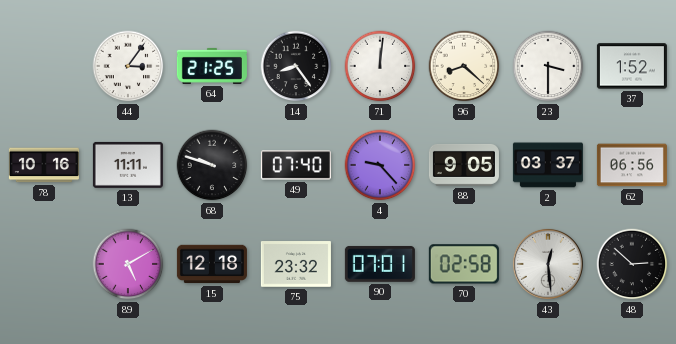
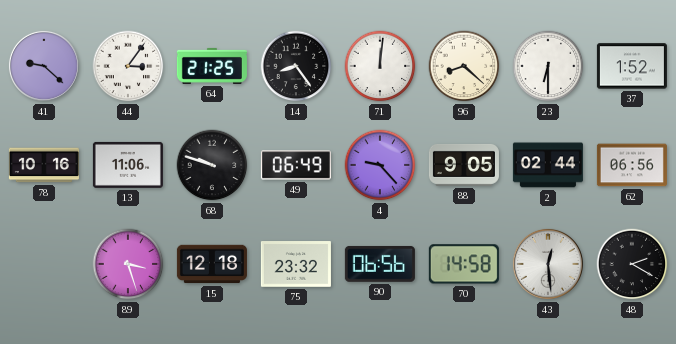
41: none -> 9:22 (44, 66)
23: 3:30 -> 6:30 (548, 66)
13: 11:11 -> 11:06 (128, 165)
49: 07:40 -> 06:49 (296, 165)
2: 03:37 -> 02:44 (548, 165)
89: 5:10 -> 3:27 (128, 264)
90: 07:01 -> 06:56 (380, 264)
70: 02:58 -> 14:58 (464, 264)
48: 2:52 -> 2:20 (632, 264)
